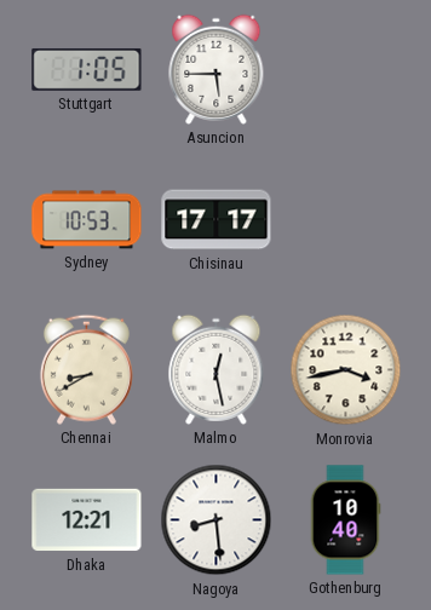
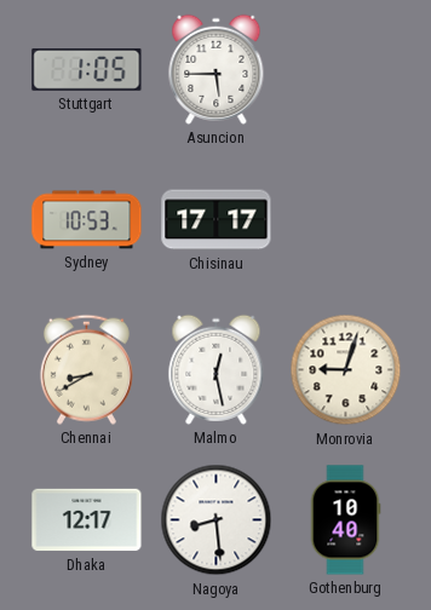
Monrovia: 3:43 -> 9:03 (346, 370)
Dhaka: 12:21 -> 12:17 (87, 520)
